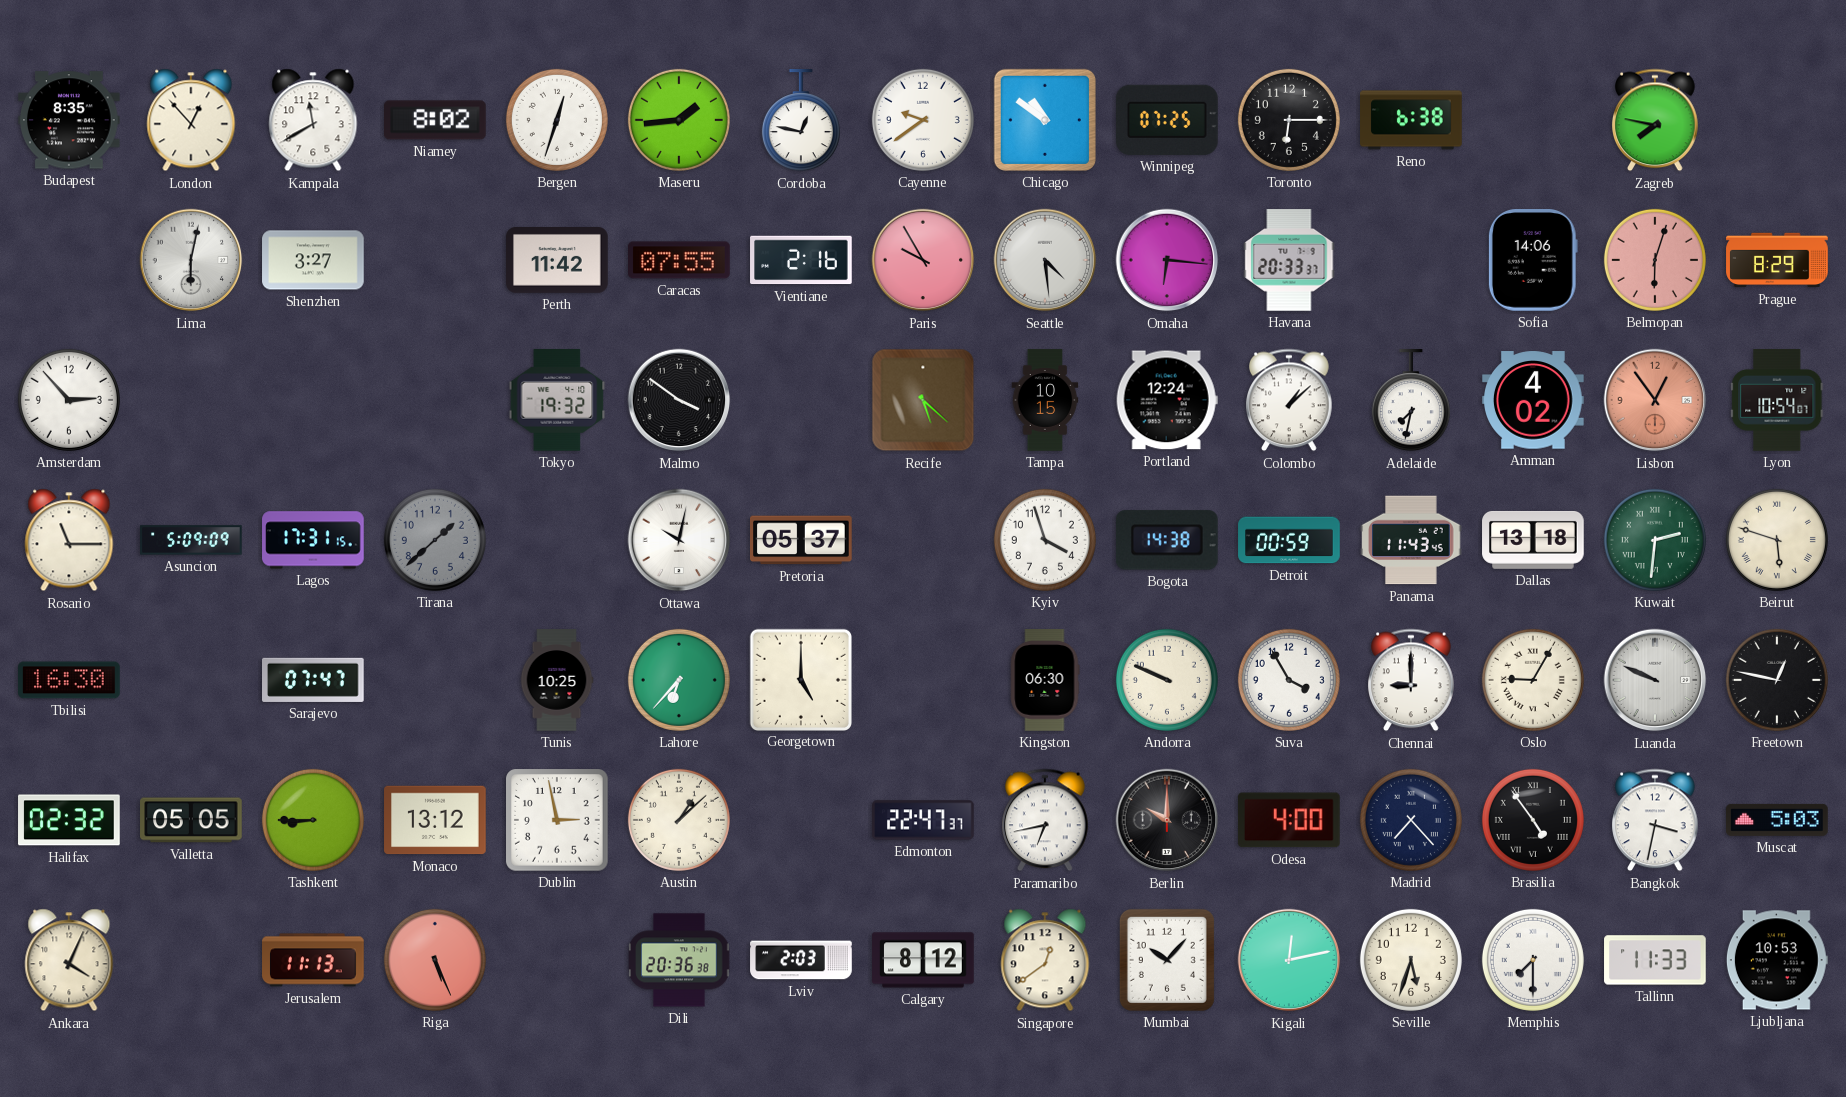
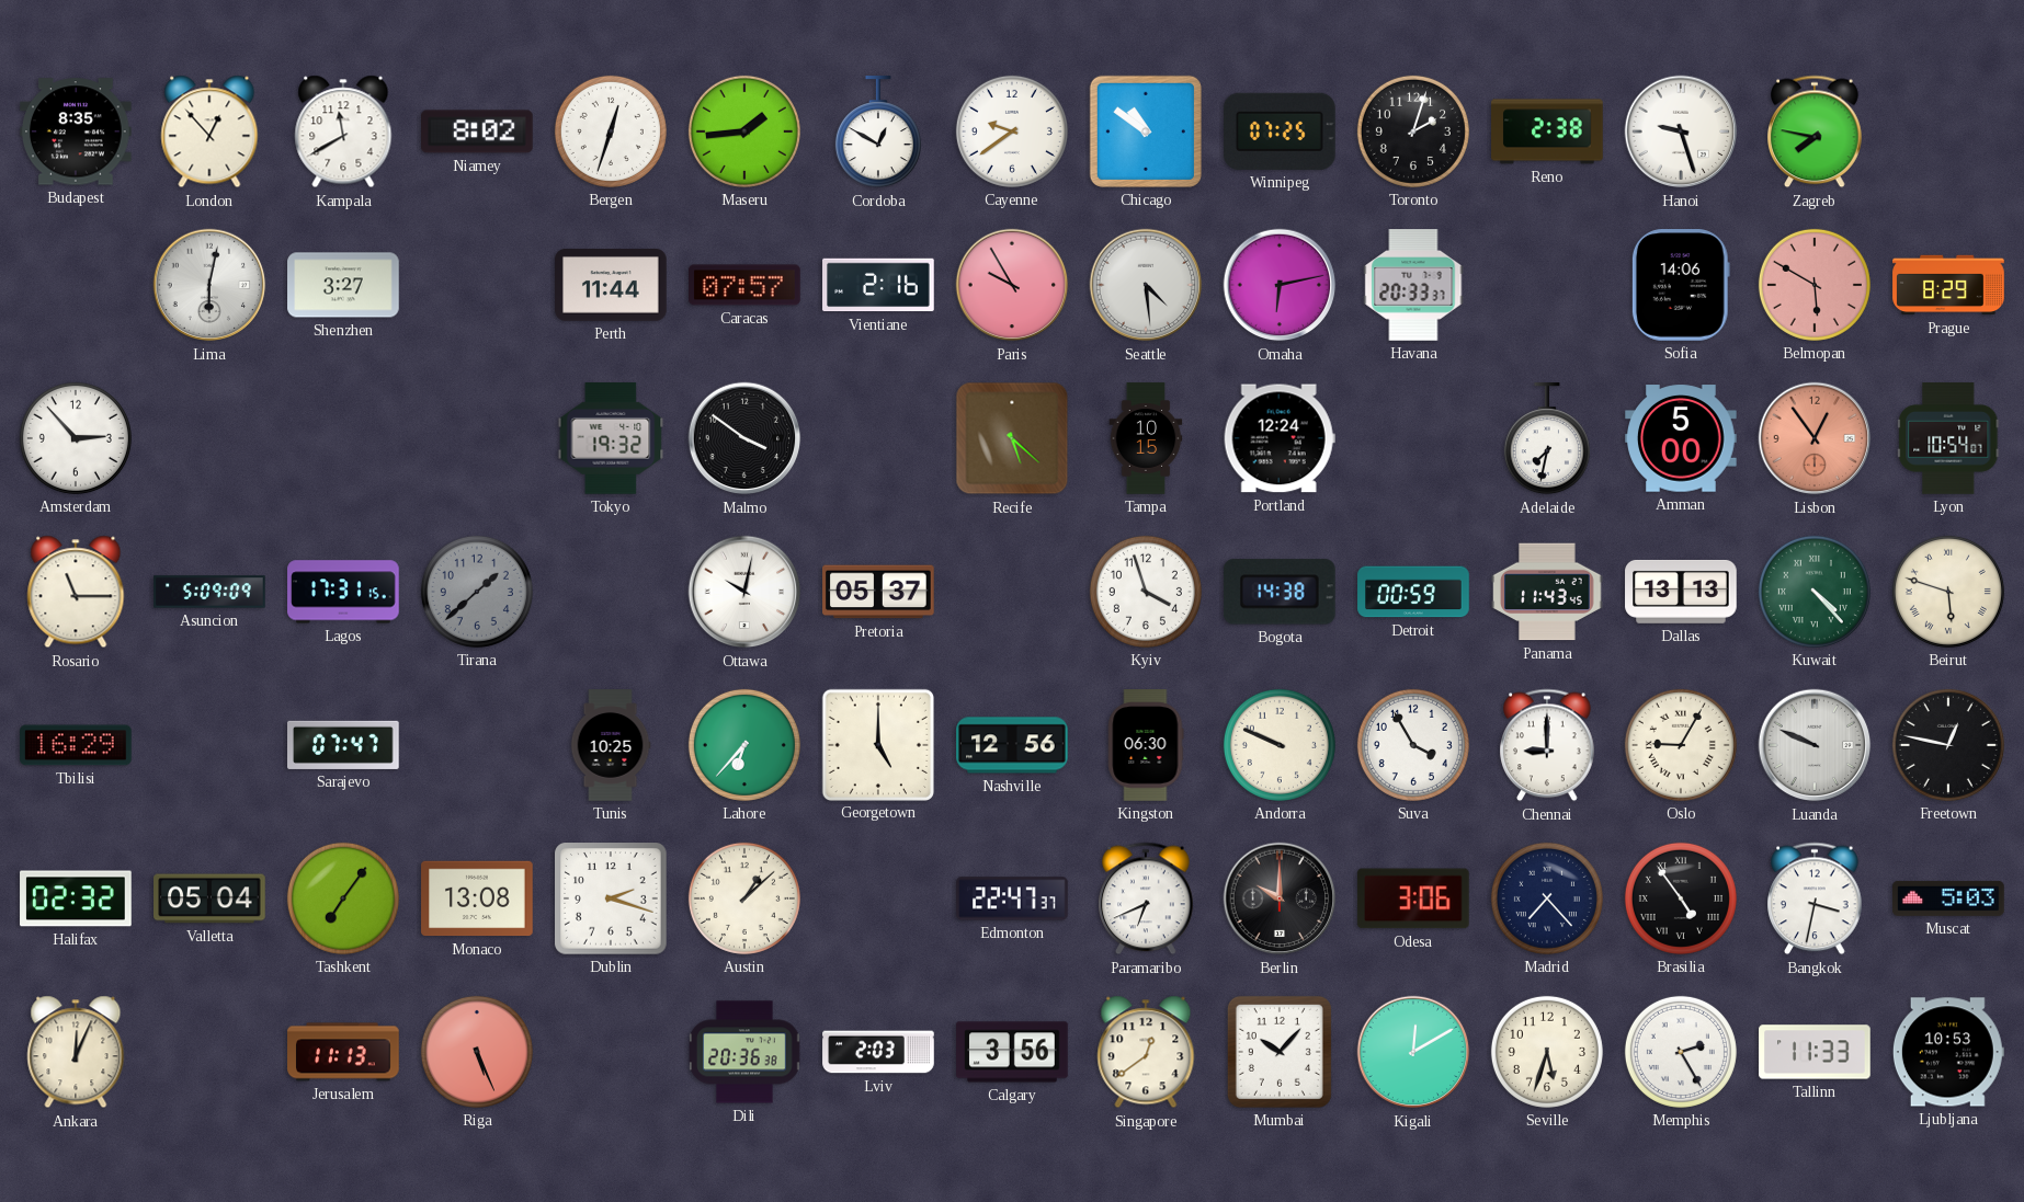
Cordoba: 12:47 -> 12:50 (878, 133)
Toronto: 6:15 -> 2:03 (1413, 131)
Reno: 6:38 -> 2:38 (1547, 131)
Hanoi: none -> 9:27 (1681, 131)
Perth: 11:42 -> 11:44 (611, 286)
Caracas: 07:55 -> 07:57 (744, 285)
Omaha: 6:16 -> 6:13 (1280, 285)
Belmopan: 6:03 -> 5:50 (1815, 285)
Colombo: 1:08 -> none (1289, 400)
Amman: 4:02 -> 5:00 (1682, 438)
Dallas: 13:18 -> 13:13 (1681, 592)
Kuwait: 2:31 -> 4:23 (1815, 592)
Tbilisi: 16:30 -> 16:29 (76, 745)
Nashville: none -> 12:56 (1012, 745)
Valletta: 05:05 -> 05:04 (209, 898)
Tashkent: 8:45 -> 7:06 (343, 898)
Monaco: 13:12 -> 13:08 (477, 898)
Dublin: 2:58 -> 2:18 (612, 900)
Paramaribo: 6:43 -> 6:41 (1146, 898)
Odesa: 4:00 -> 3:06 (1413, 898)
Ankara: 4:04 -> 12:04 (76, 1052)
Calgary: 8:12 -> 3:56 (1012, 1052)
Kigali: 12:13 -> 12:10 (1413, 1052)
Memphis: 7:30 -> 2:25 (1681, 1052)
